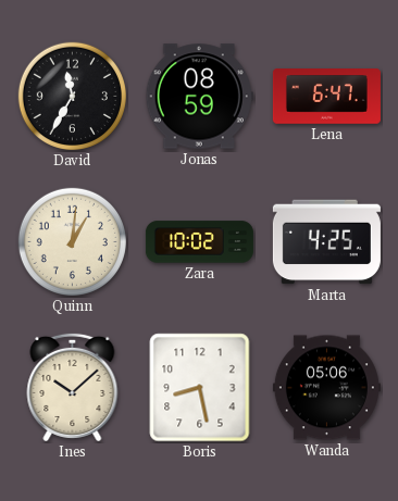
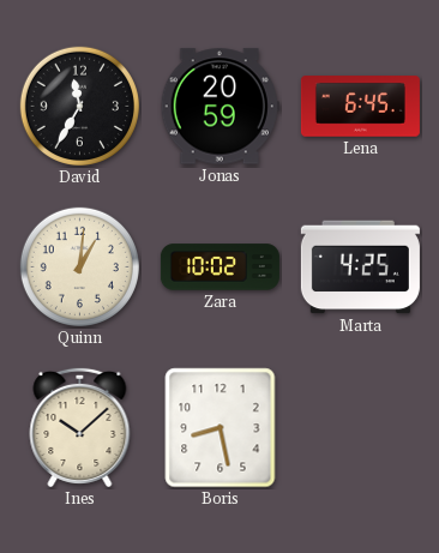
Jonas: 08:59 -> 20:59 (220, 107)
Lena: 6:47 -> 6:45 (360, 107)
Wanda: 05:06 -> none (326, 388)
